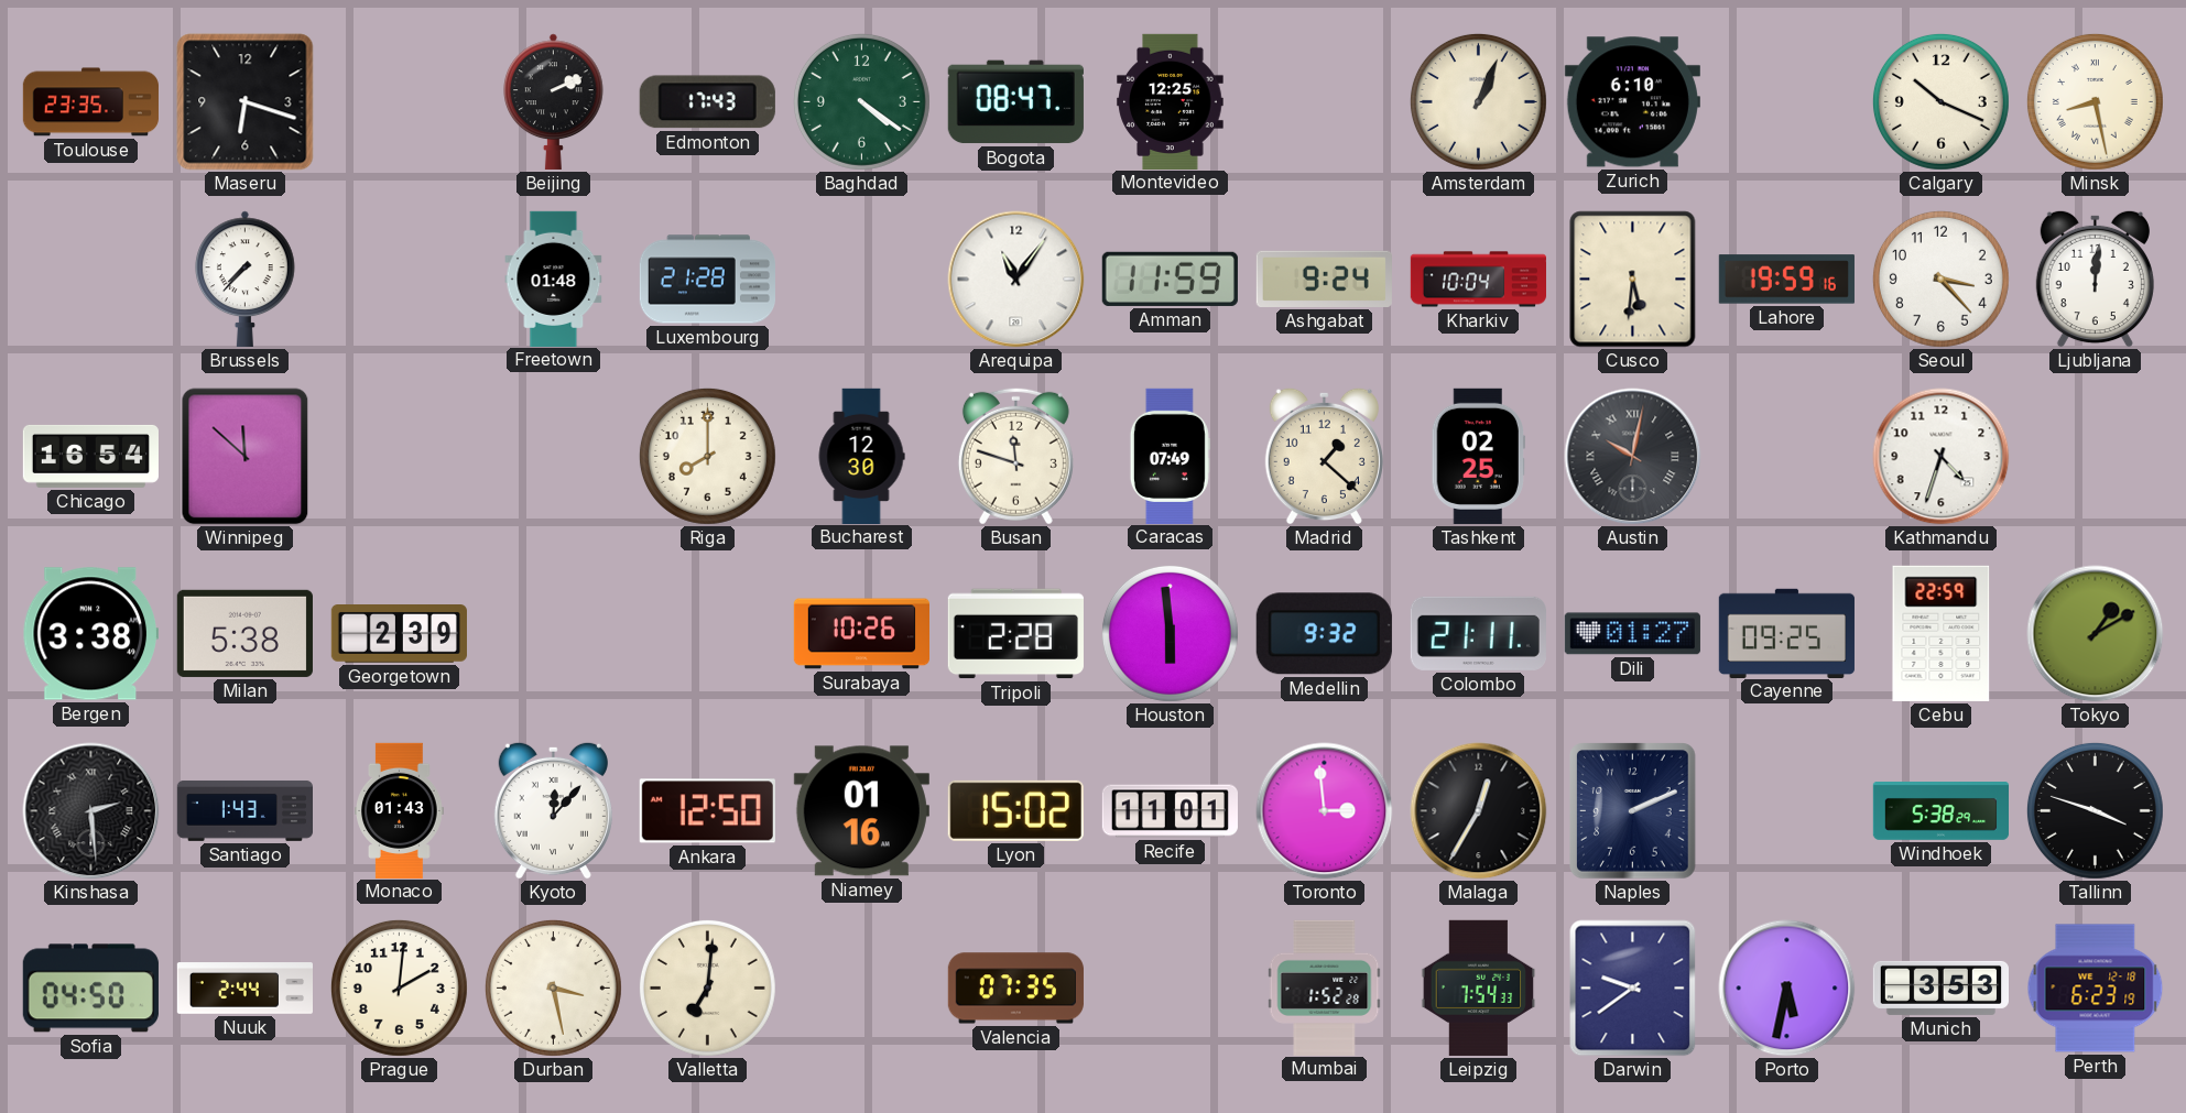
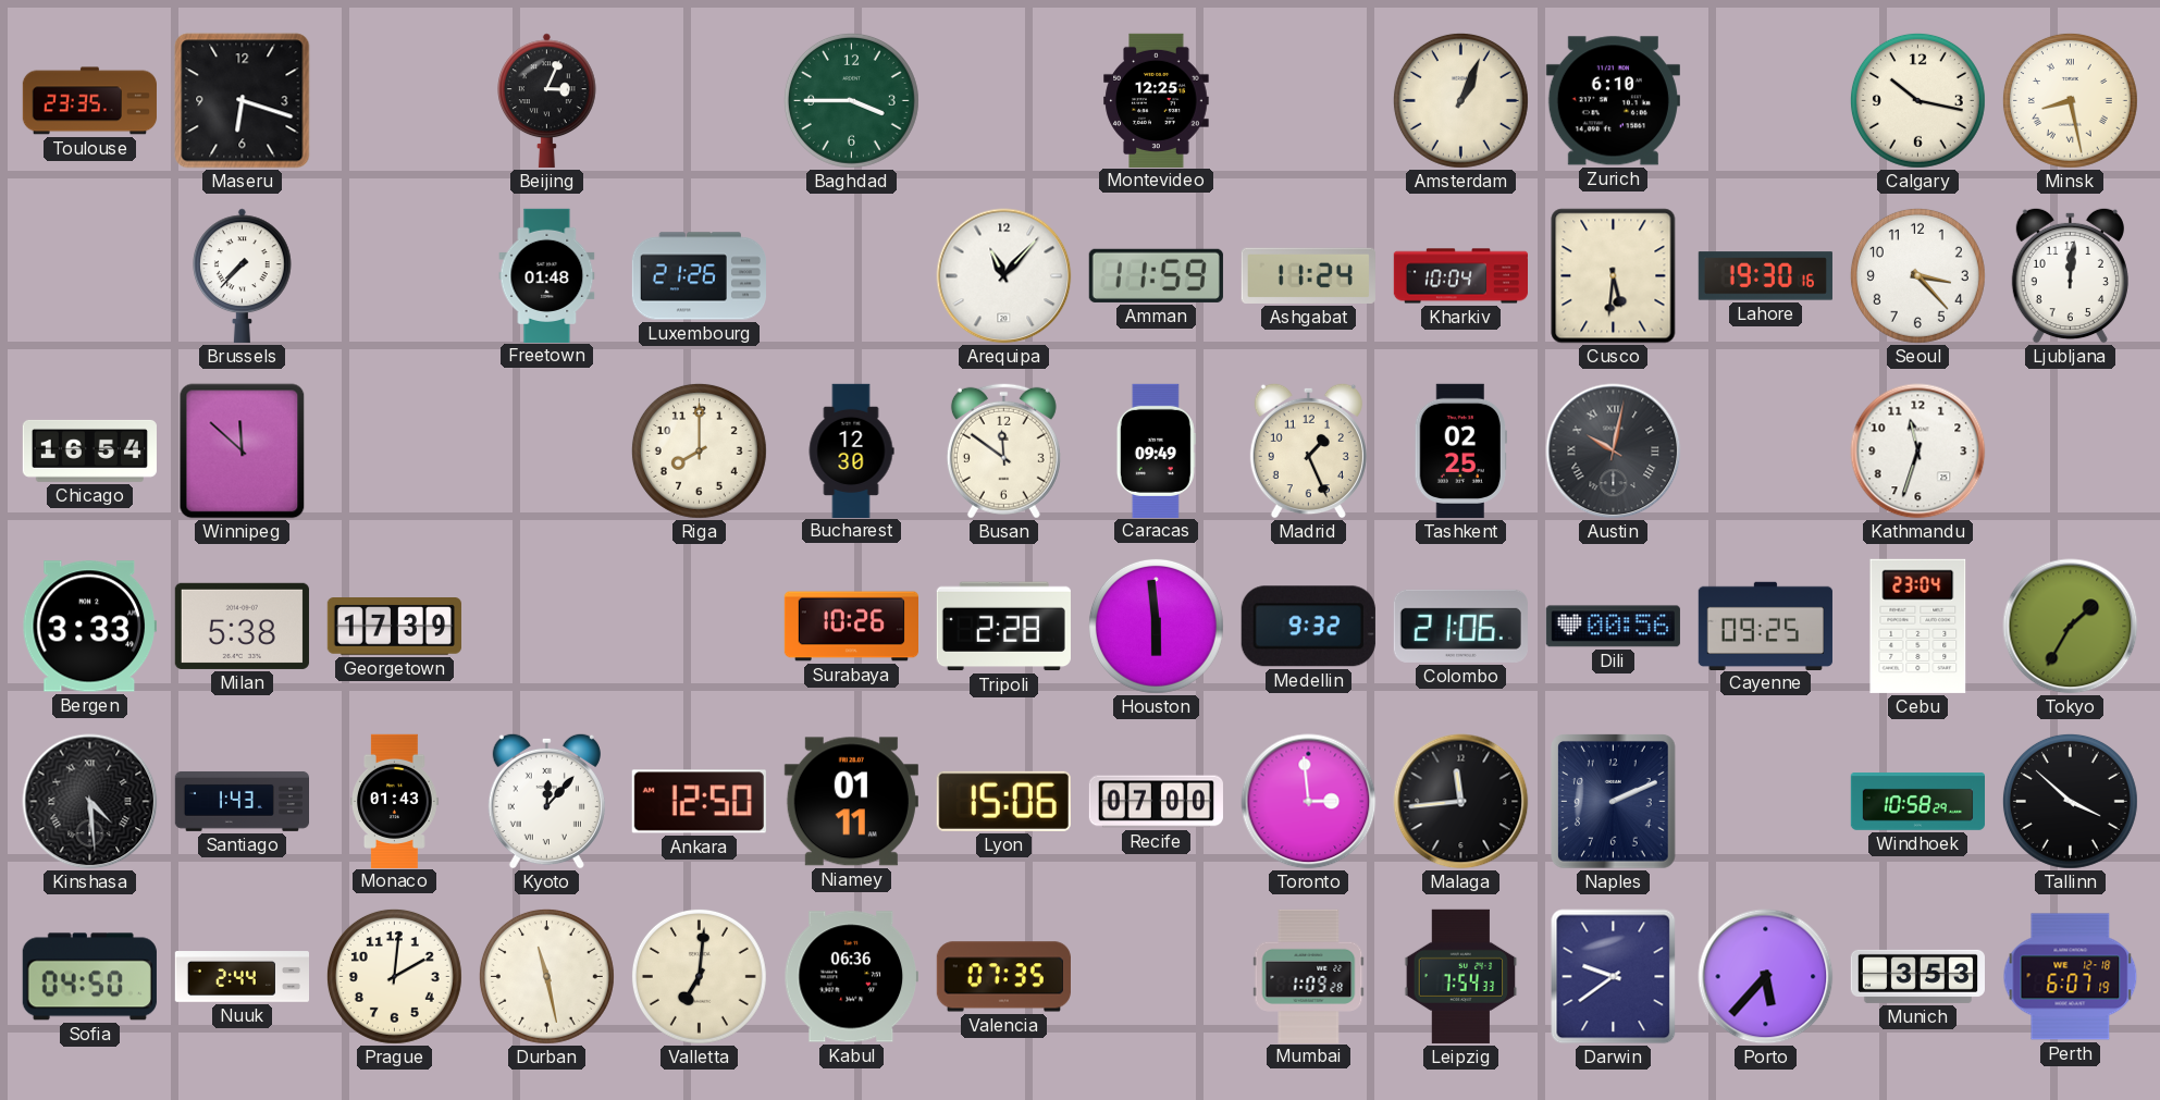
Beijing: 2:11 -> 3:04 (547, 100)
Edmonton: 17:43 -> none (707, 102)
Baghdad: 4:21 -> 3:45 (851, 100)
Bogota: 08:47 -> none (1015, 102)
Calgary: 10:19 -> 10:17 (1917, 100)
Luxembourg: 21:28 -> 21:26 (699, 276)
Arequipa: 11:06 -> 11:07 (1004, 276)
Ashgabat: 9:24 -> 11:24 (1308, 275)
Lahore: 19:59 -> 19:30 (1765, 276)
Busan: 11:48 -> 11:51 (1003, 450)
Caracas: 07:49 -> 09:49 (1156, 450)
Madrid: 1:22 -> 1:26 (1308, 450)
Kathmandu: 4:33 -> 11:33 (1918, 452)
Bergen: 3:38 -> 3:33 (89, 627)
Georgetown: 2:39 -> 17:39 (394, 627)
Colombo: 21:11 -> 21:06 (1460, 626)
Dili: 01:27 -> 00:56 (1613, 627)
Cebu: 22:59 -> 23:04 (1918, 626)
Tokyo: 1:10 -> 1:35 (2071, 627)
Kinshasa: 2:29 -> 4:29 (90, 802)
Niamey: 01:16 -> 01:11 (851, 802)
Lyon: 15:02 -> 15:06 (1003, 801)
Recife: 11:01 -> 07:00 (1156, 802)
Malaga: 12:35 -> 11:44 (1461, 802)
Windhoek: 5:38 -> 10:58 (1917, 802)
Tallinn: 3:48 -> 3:52 (2070, 801)
Durban: 3:28 -> 11:28 (546, 976)
Kabul: none -> 06:36 (851, 977)
Mumbai: 1:52 -> 1:09 (1309, 976)
Porto: 5:32 -> 5:37 (1766, 977)
Perth: 6:23 -> 6:07 (2071, 977)
